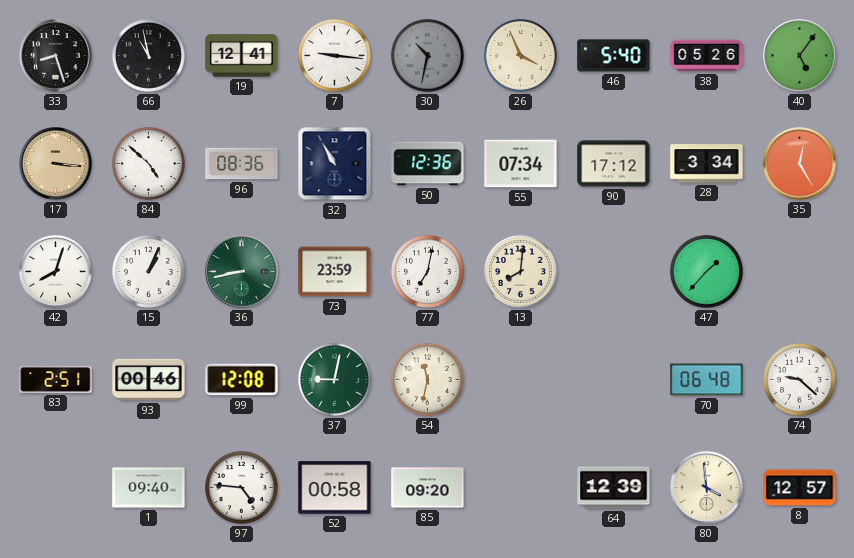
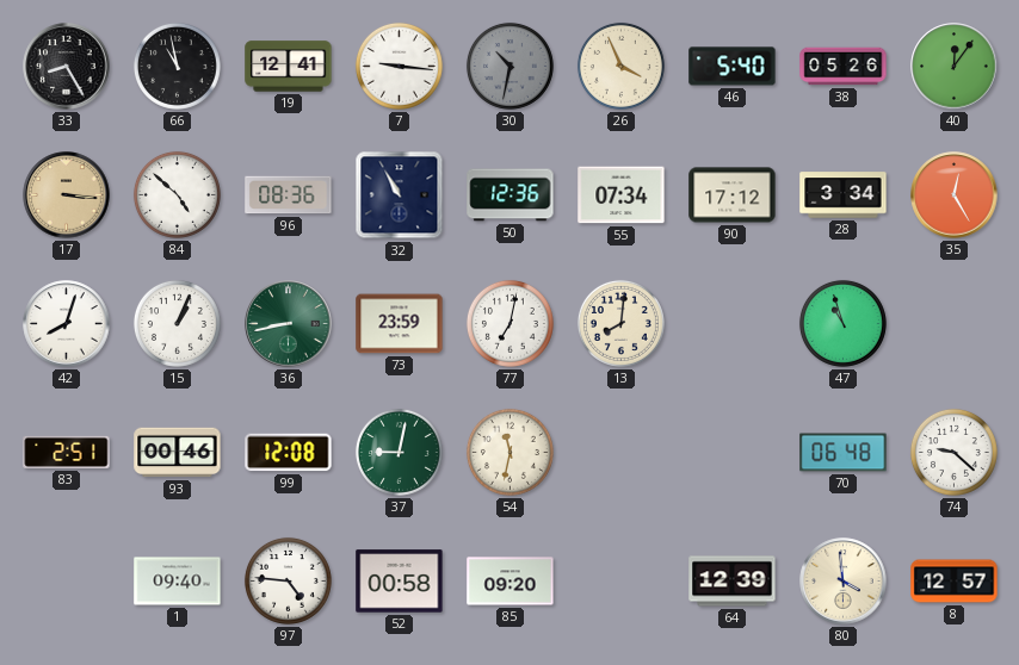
33: 8:27 -> 8:25 (67, 67)
40: 5:06 -> 12:06 (955, 67)
47: 1:37 -> 10:57 (842, 323)
